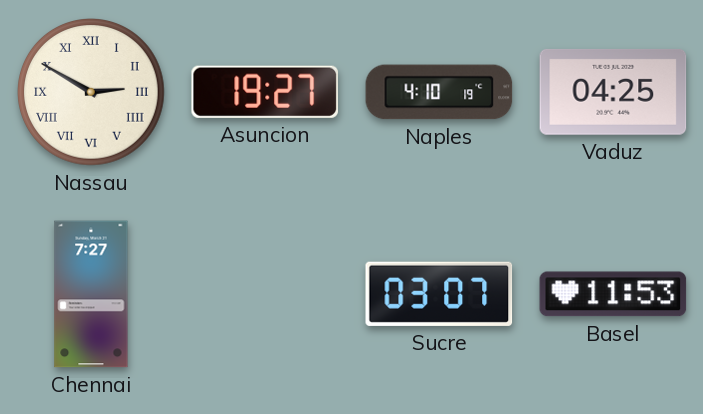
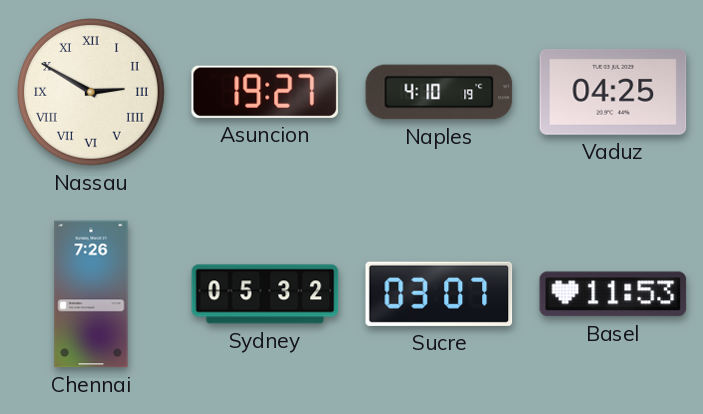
Chennai: 7:27 -> 7:26 (91, 294)
Sydney: none -> 05:32 (265, 294)
